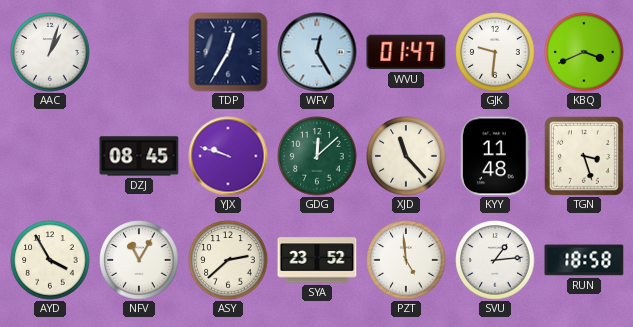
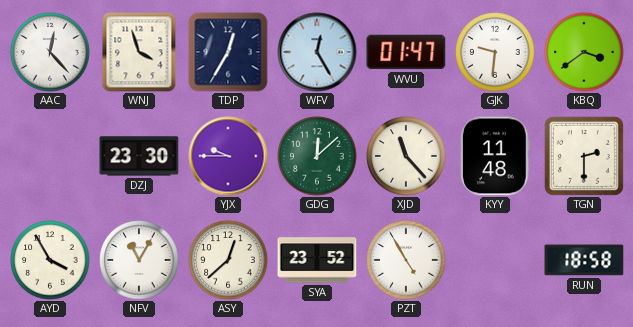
AAC: 1:03 -> 12:23 (50, 52)
WNJ: none -> 3:57 (139, 52)
KBQ: 3:41 -> 3:39 (584, 52)
DZJ: 08:45 -> 23:30 (139, 156)
YJX: 9:48 -> 9:45 (228, 156)
TGN: 3:27 -> 2:30 (584, 156)
ASY: 2:38 -> 12:38 (228, 260)
PZT: 4:59 -> 4:55 (406, 260)
SVU: 1:14 -> none (495, 260)
